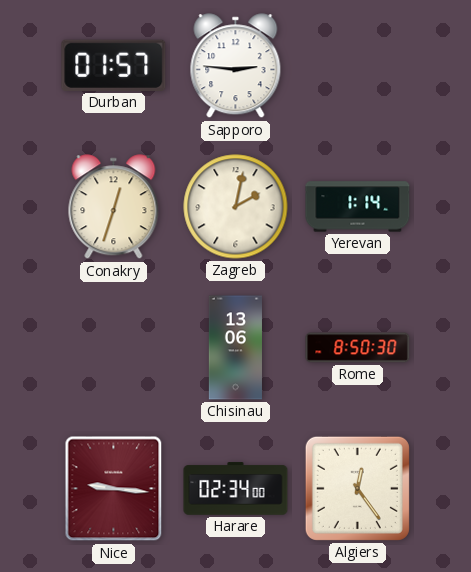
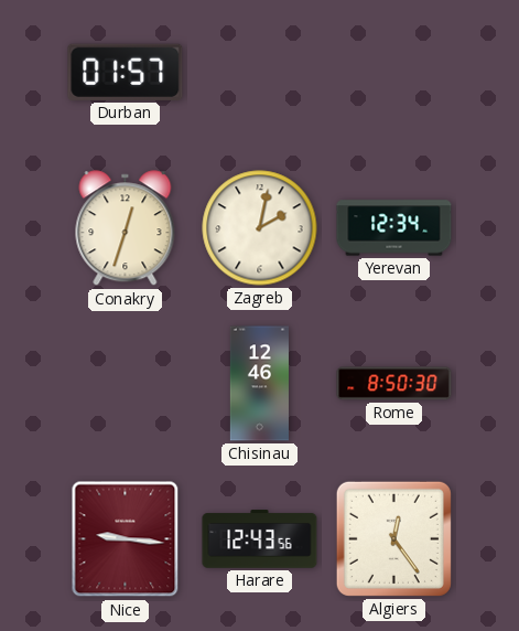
Sapporo: 2:46 -> none (236, 66)
Yerevan: 1:14 -> 12:34 (394, 228)
Chisinau: 13:06 -> 12:46 (259, 384)
Harare: 02:34 -> 12:43 (260, 539)
